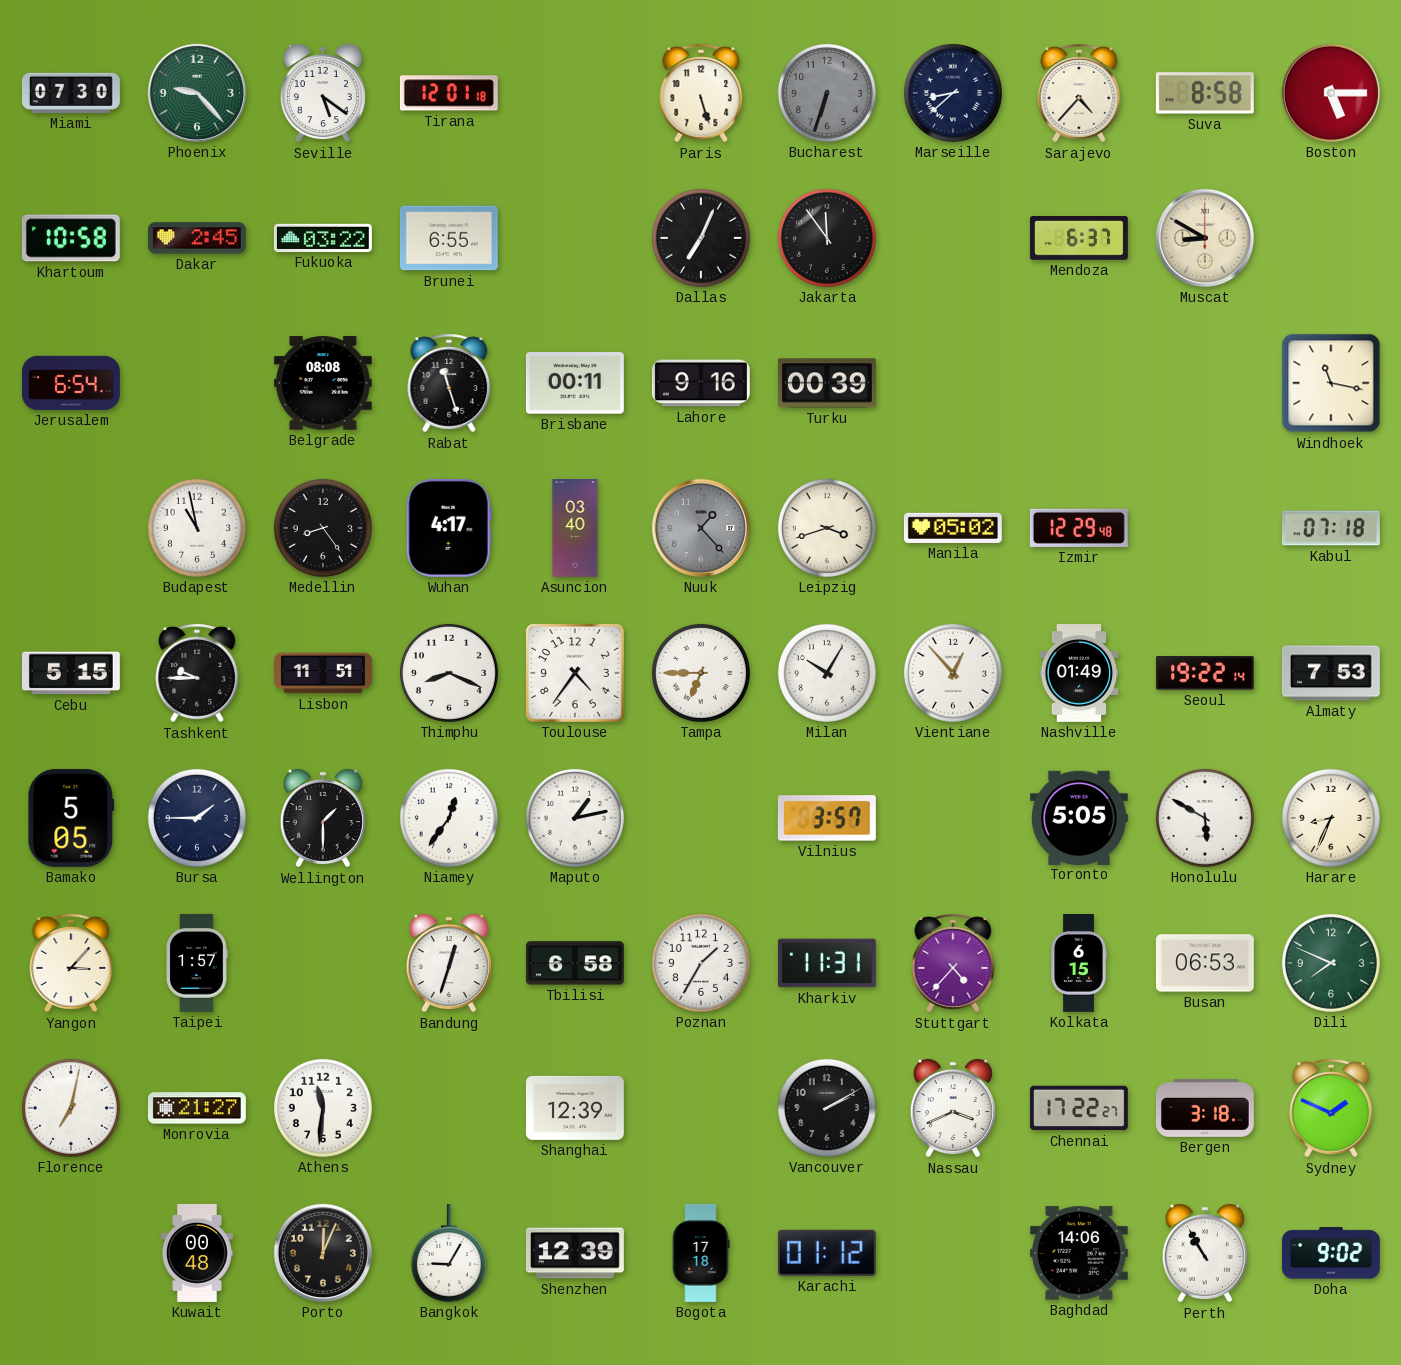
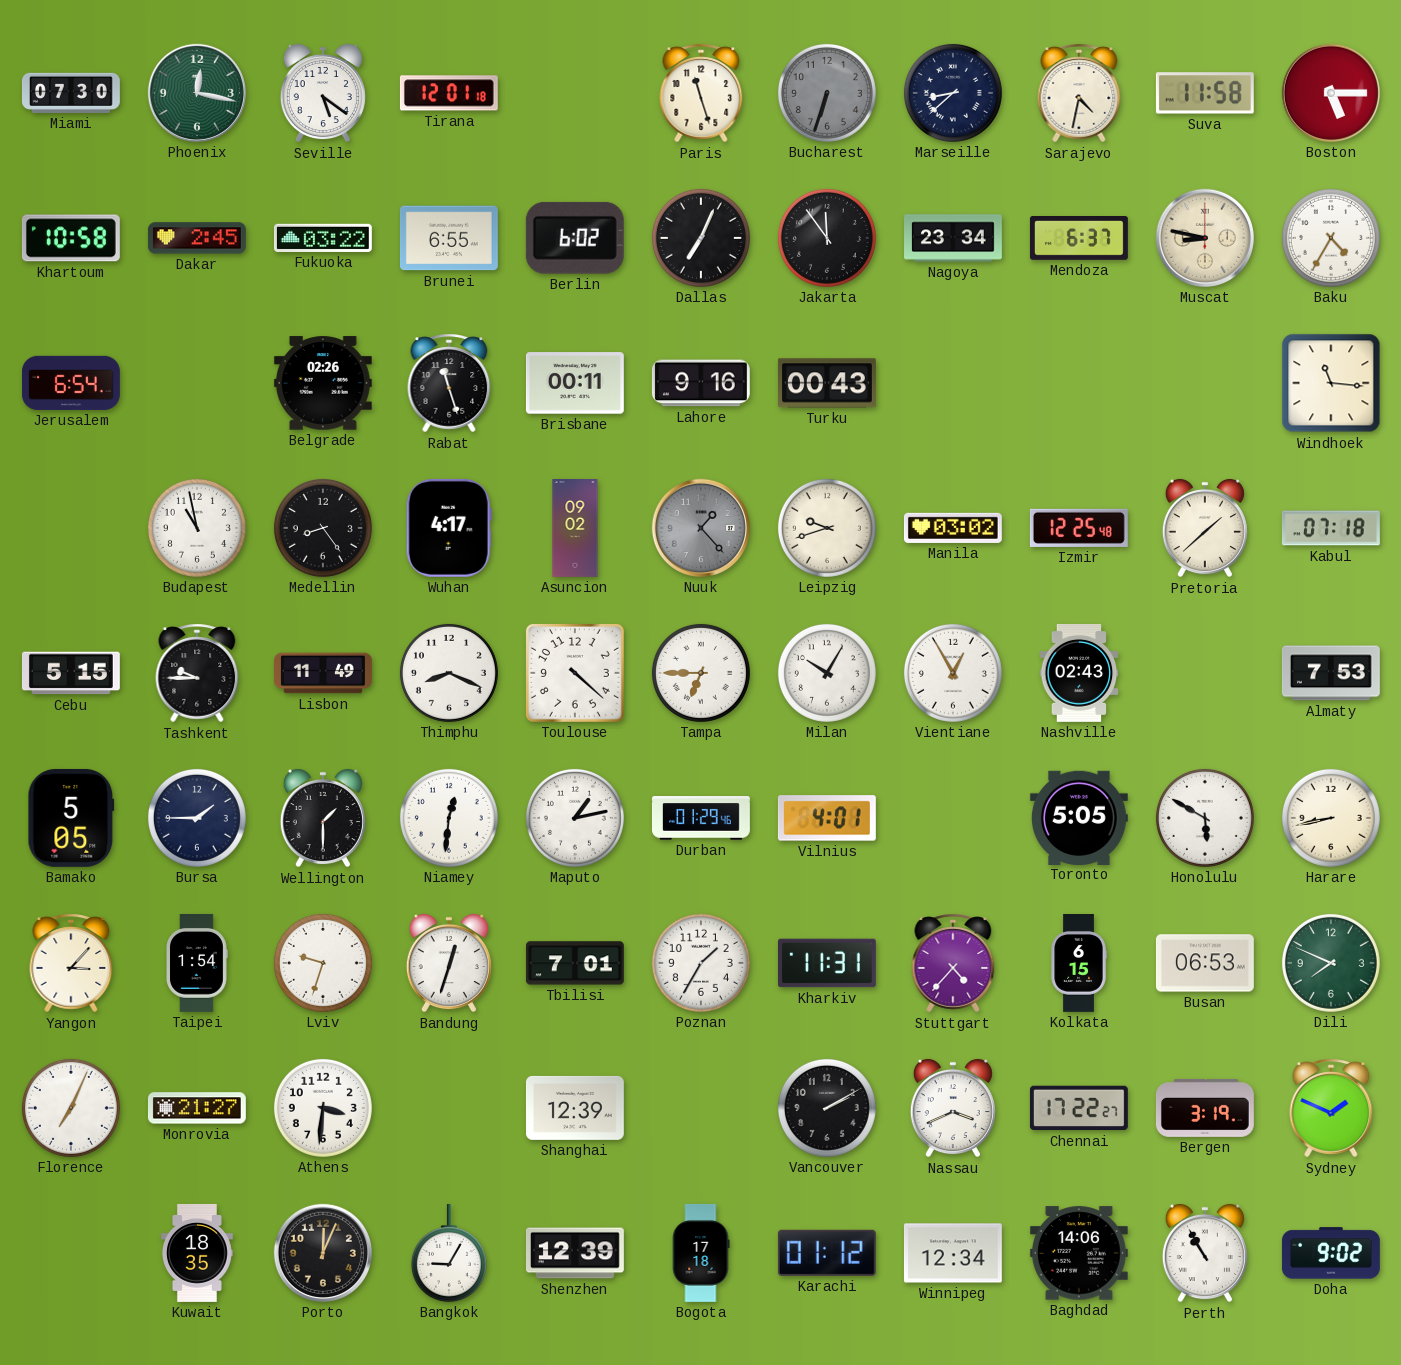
Phoenix: 9:23 -> 12:17 (197, 93)
Paris: 5:27 -> 11:27 (701, 93)
Sarajevo: 4:37 -> 4:32 (1079, 93)
Suva: 8:58 -> 11:58 (1205, 93)
Berlin: none -> 6:02 (575, 238)
Nagoya: none -> 23:34 (954, 238)
Muscat: 8:50 -> 8:47 (1205, 238)
Baku: none -> 4:35 (1331, 238)
Belgrade: 08:08 -> 02:26 (323, 383)
Turku: 00:39 -> 00:43 (827, 383)
Windhoek: 11:17 -> 11:16 (1331, 383)
Asuncion: 03:40 -> 09:02 (575, 529)
Leipzig: 3:42 -> 9:42 (827, 528)
Manila: 05:02 -> 03:02 (953, 528)
Izmir: 12:29 -> 12:25 (1079, 528)
Pretoria: none -> 1:38 (1205, 528)
Lisbon: 11:51 -> 11:49 (324, 673)
Toulouse: 4:36 -> 4:22 (575, 673)
Vientiane: 12:53 -> 12:55 (953, 673)
Nashville: 01:49 -> 02:43 (1079, 673)
Seoul: 19:22 -> none (1205, 673)
Niamey: 12:36 -> 12:31 (449, 818)
Durban: none -> 01:29 (701, 818)
Vilnius: 3:57 -> 4:01 (827, 818)
Harare: 8:34 -> 8:43 (1331, 818)
Taipei: 1:57 -> 1:54 (197, 963)
Lviv: none -> 9:33 (323, 963)
Tbilisi: 6:58 -> 7:01 (575, 963)
Florence: 7:02 -> 7:04 (71, 1108)
Athens: 11:31 -> 3:31 (323, 1108)
Bergen: 3:18 -> 3:19 (1205, 1108)
Kuwait: 00:48 -> 18:35 (198, 1253)
Winnipeg: none -> 12:34 (953, 1253)
